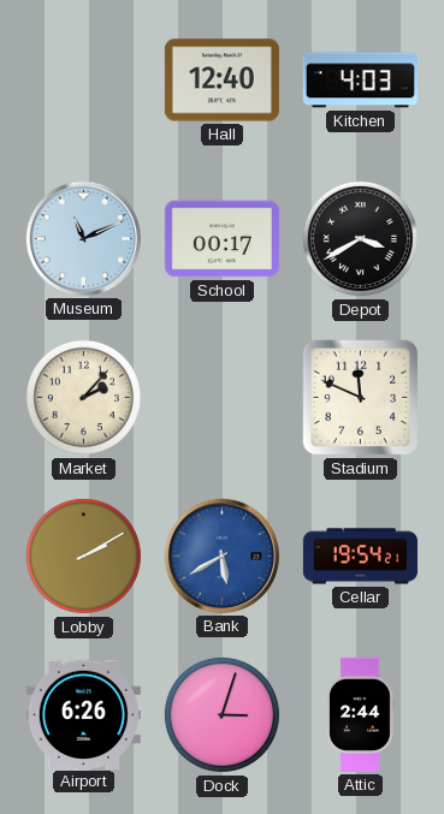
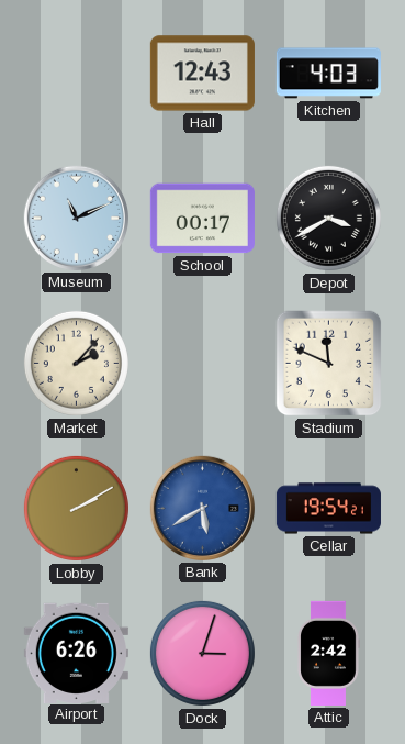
Hall: 12:40 -> 12:43 (202, 74)
Attic: 2:44 -> 2:42 (329, 653)
